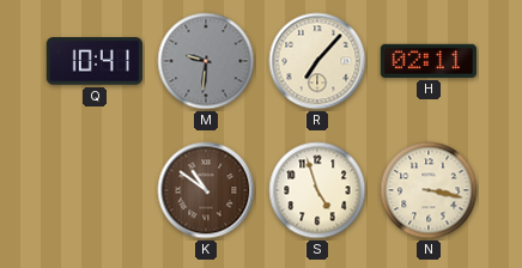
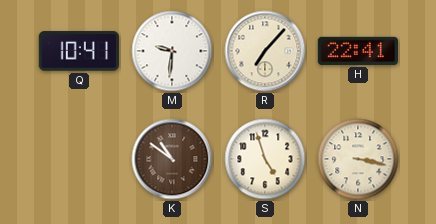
M dial: grey -> white (172, 51)
H: 02:11 -> 22:41 (357, 51)
